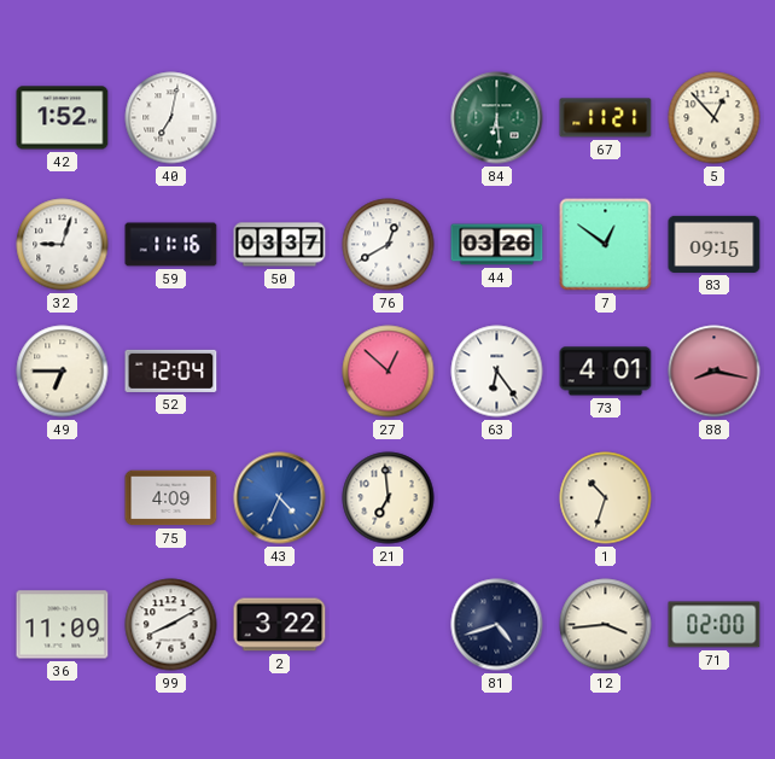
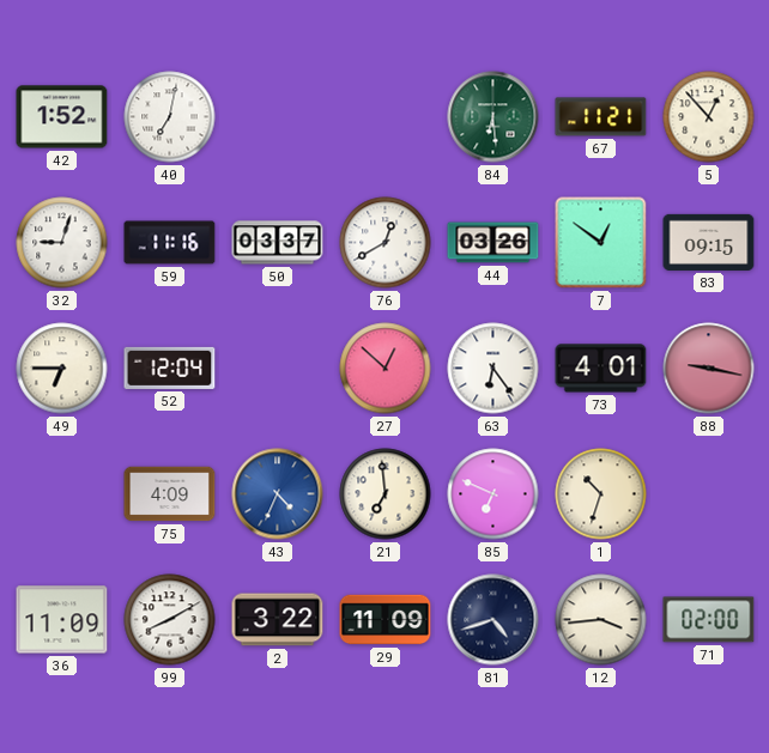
88: 8:17 -> 9:17 (709, 369)
85: none -> 6:49 (494, 494)
29: none -> 11:09 (386, 620)
